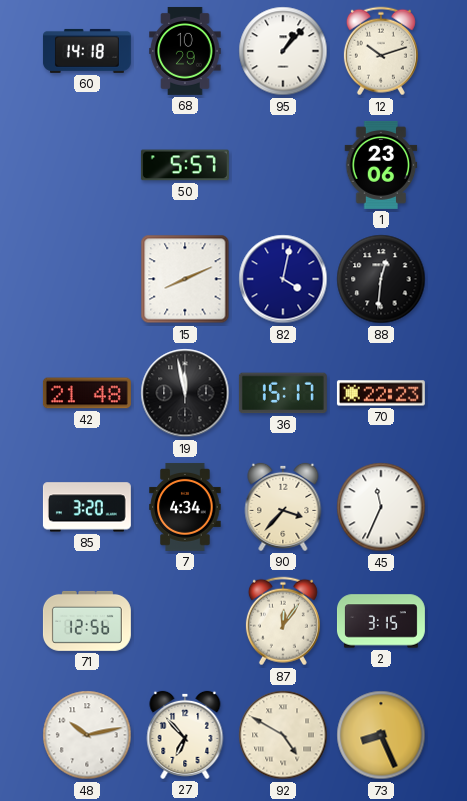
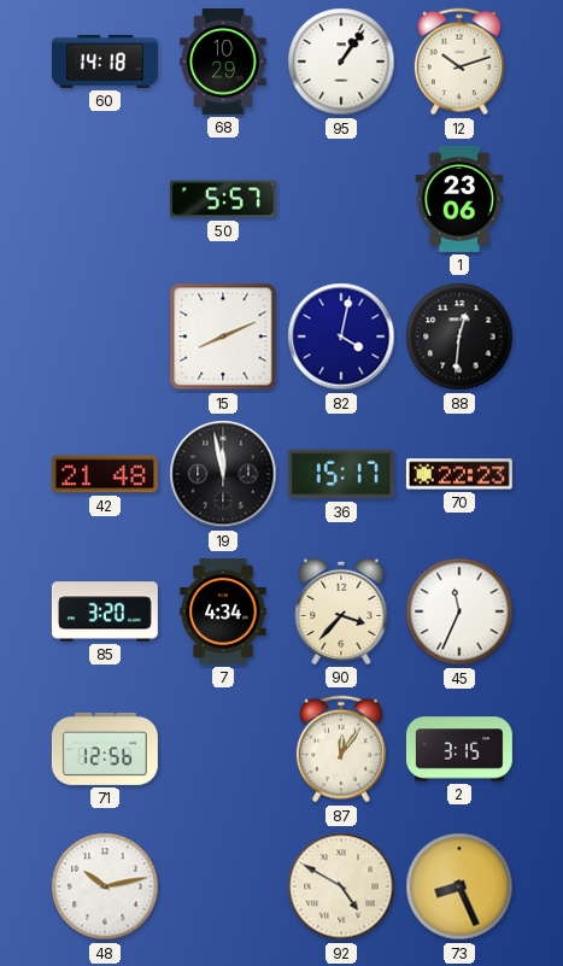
95: 1:07 -> 1:06 (341, 62)
27: 6:53 -> none (185, 735)
